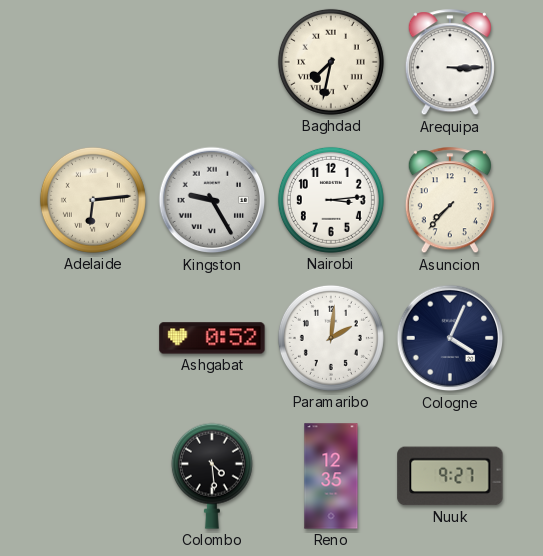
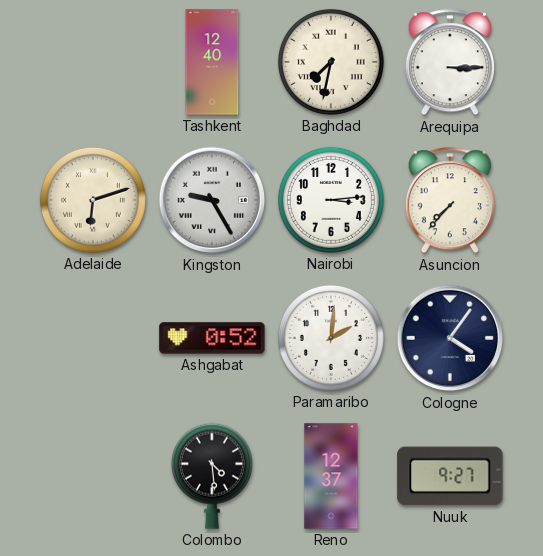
Tashkent: none -> 12:40 (212, 62)
Adelaide: 6:14 -> 6:12 (93, 200)
Cologne: 4:04 -> 4:06 (450, 338)
Reno: 12:35 -> 12:37 (331, 476)
